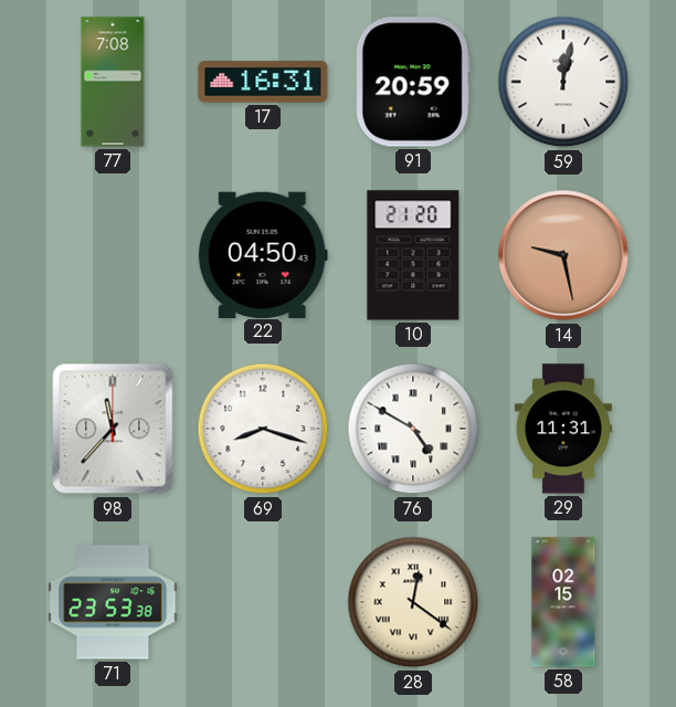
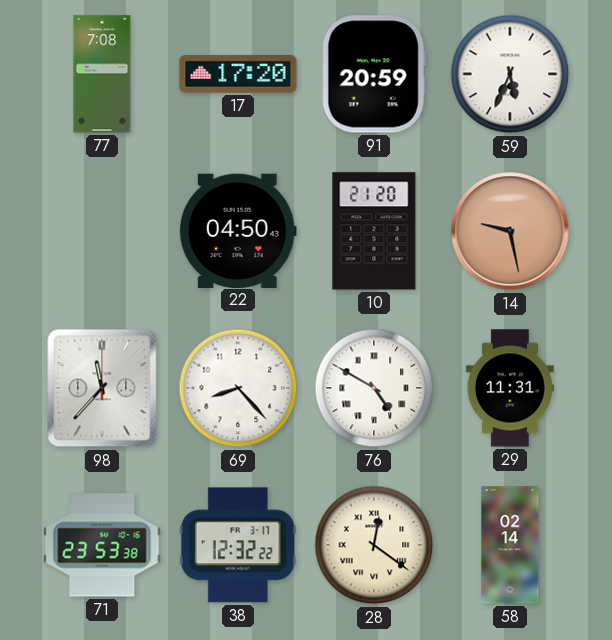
17: 16:31 -> 17:20 (238, 74)
59: 12:02 -> 5:34 (510, 74)
69: 8:18 -> 8:23 (238, 388)
38: none -> 12:32 (238, 545)
58: 02:15 -> 02:14 (510, 545)
